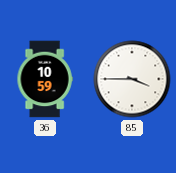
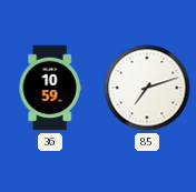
85: 3:45 -> 7:12 (147, 88)
